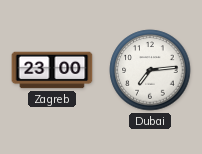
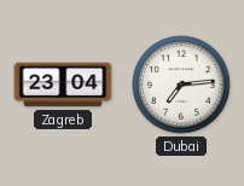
Zagreb: 23:00 -> 23:04 (63, 85)
